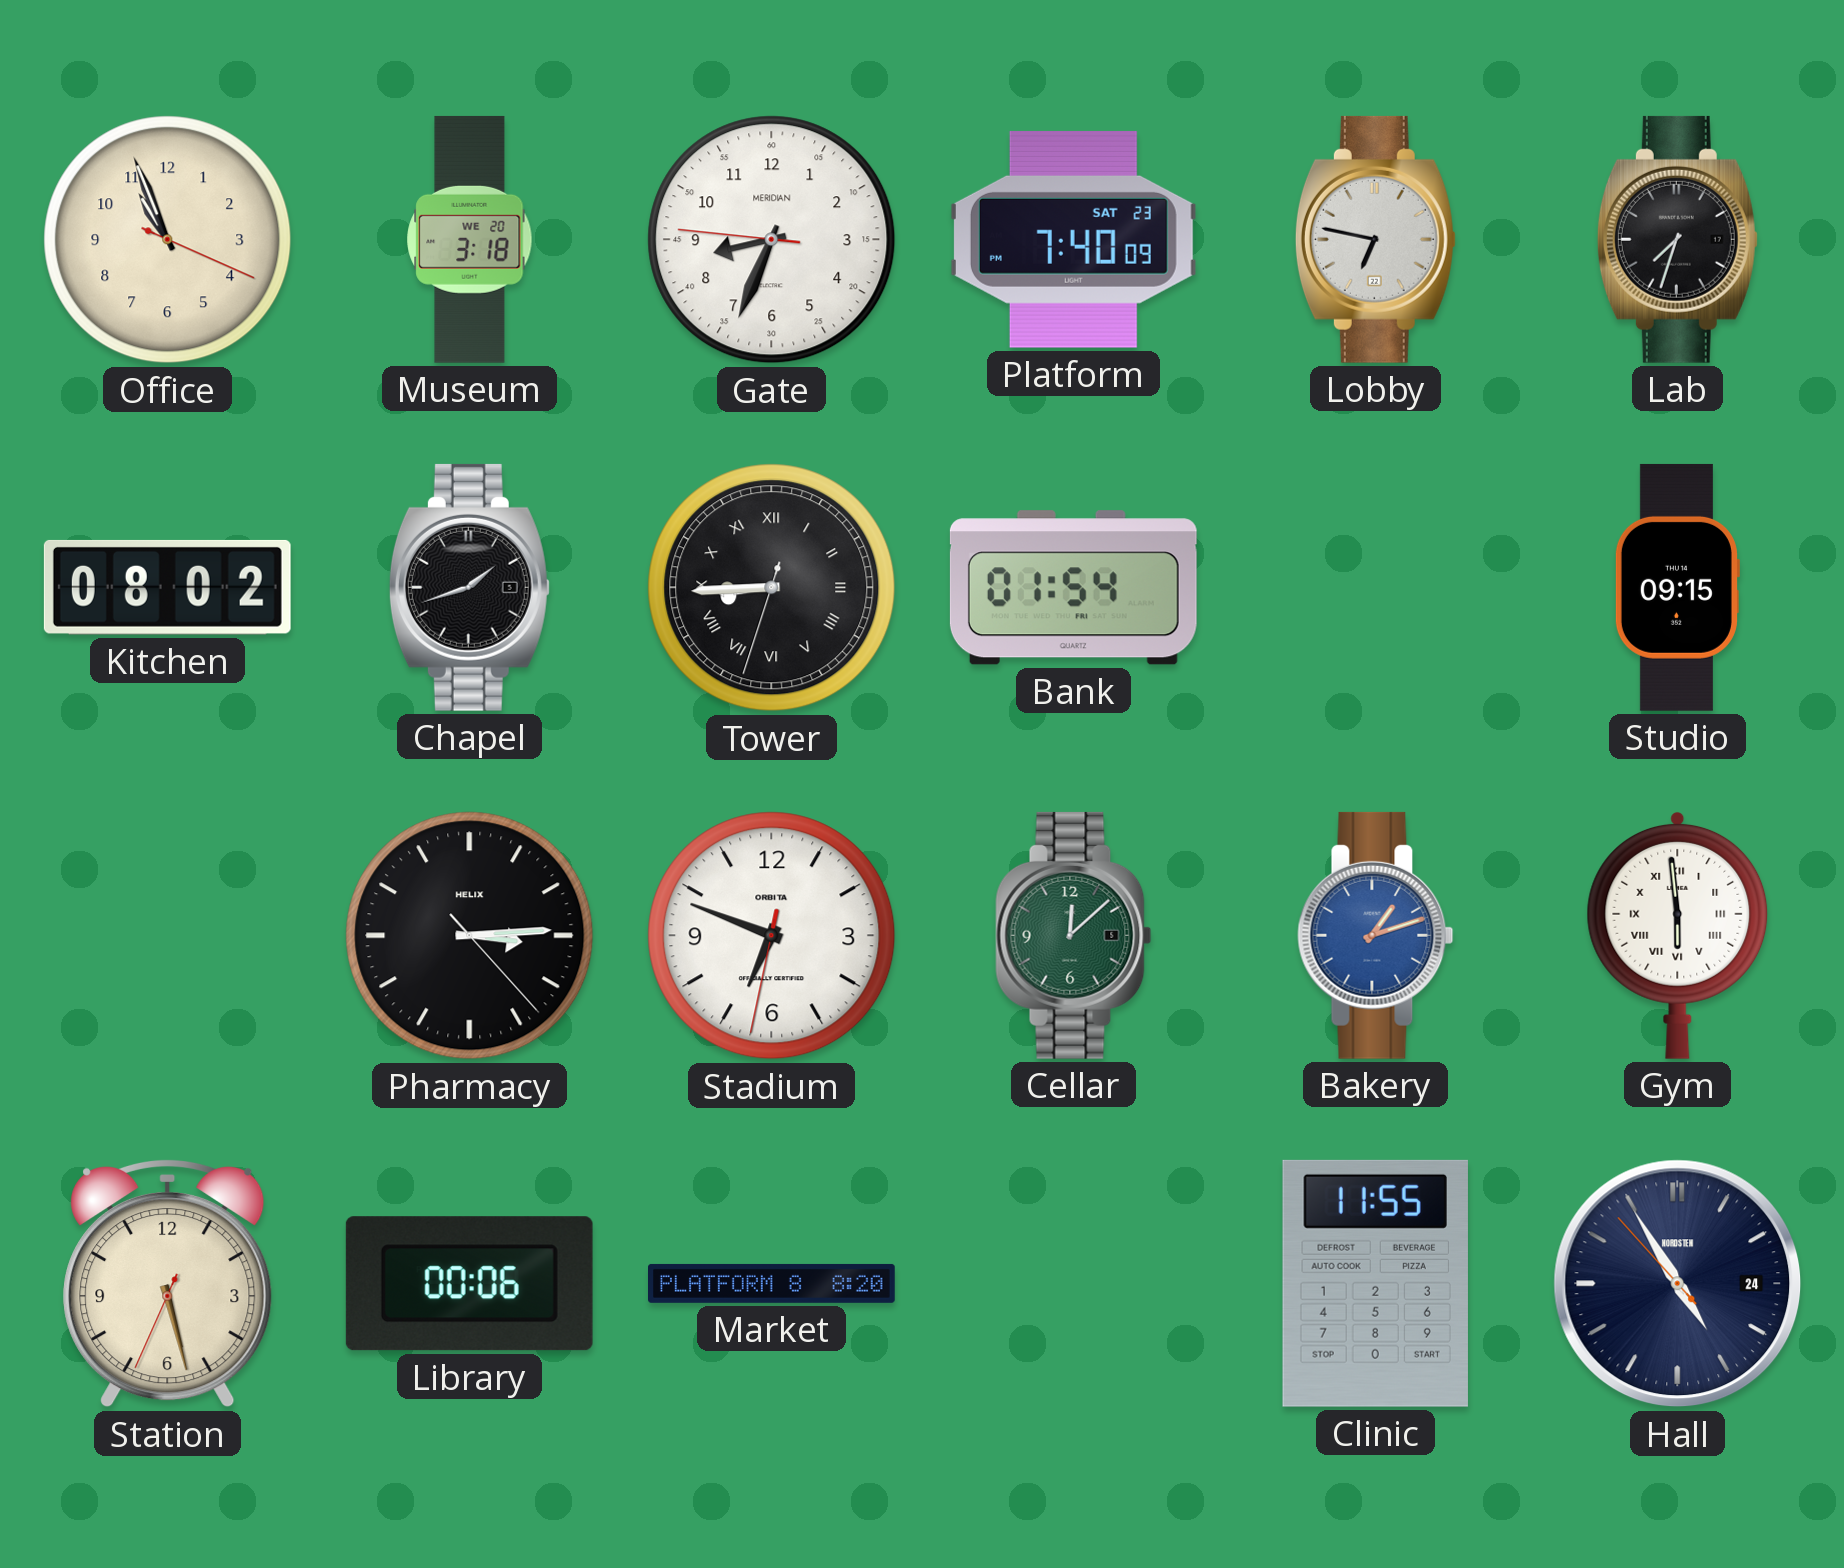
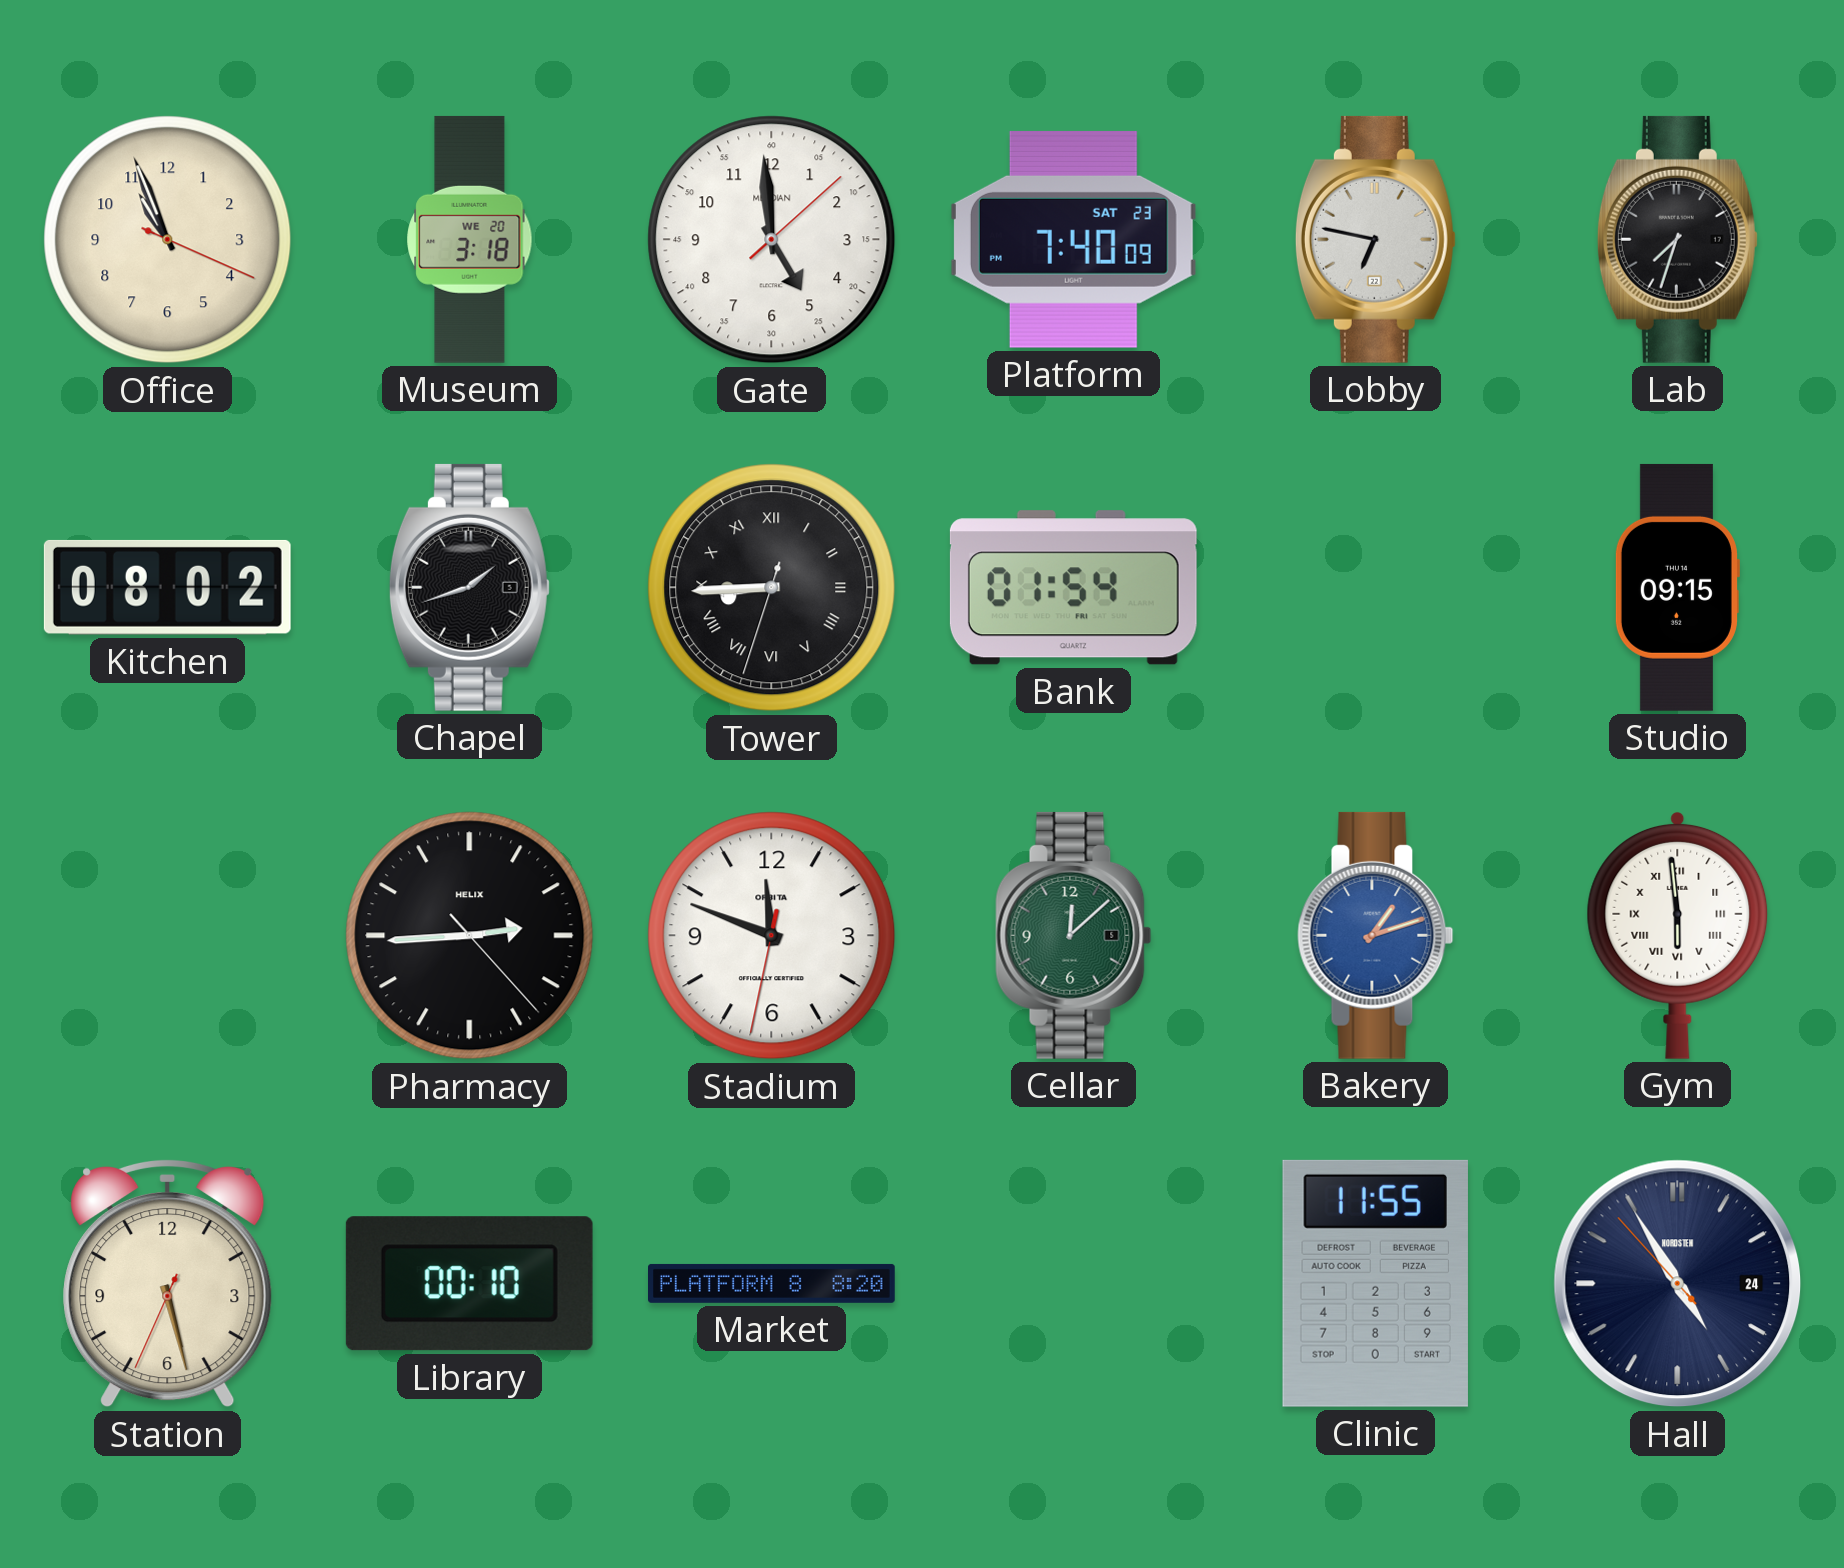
Gate: 8:33 -> 4:59 (772, 240)
Pharmacy: 3:14 -> 2:44 (470, 936)
Stadium: 6:48 -> 11:48 (772, 936)
Library: 00:06 -> 00:10 (469, 1284)
